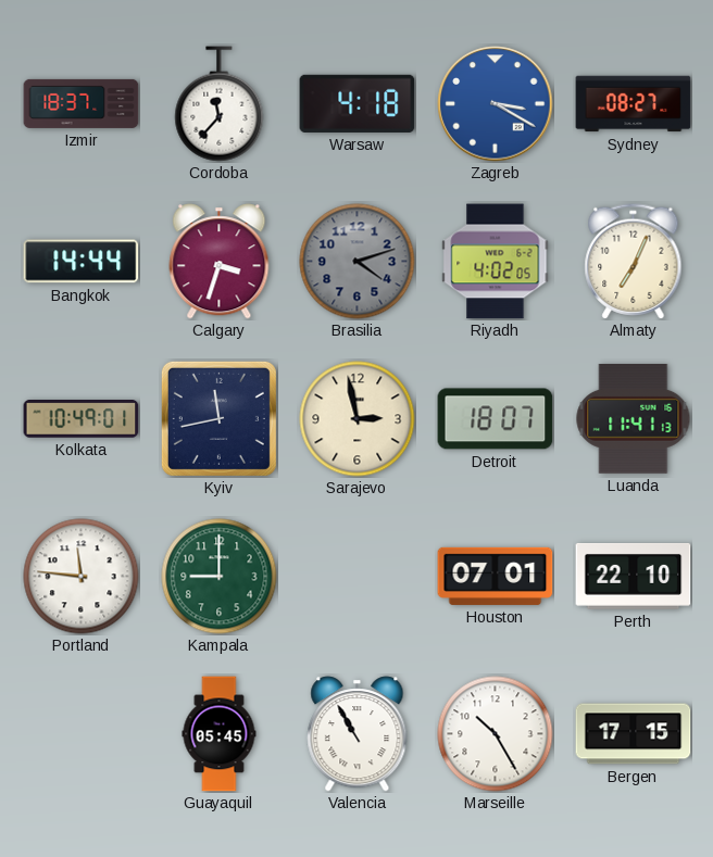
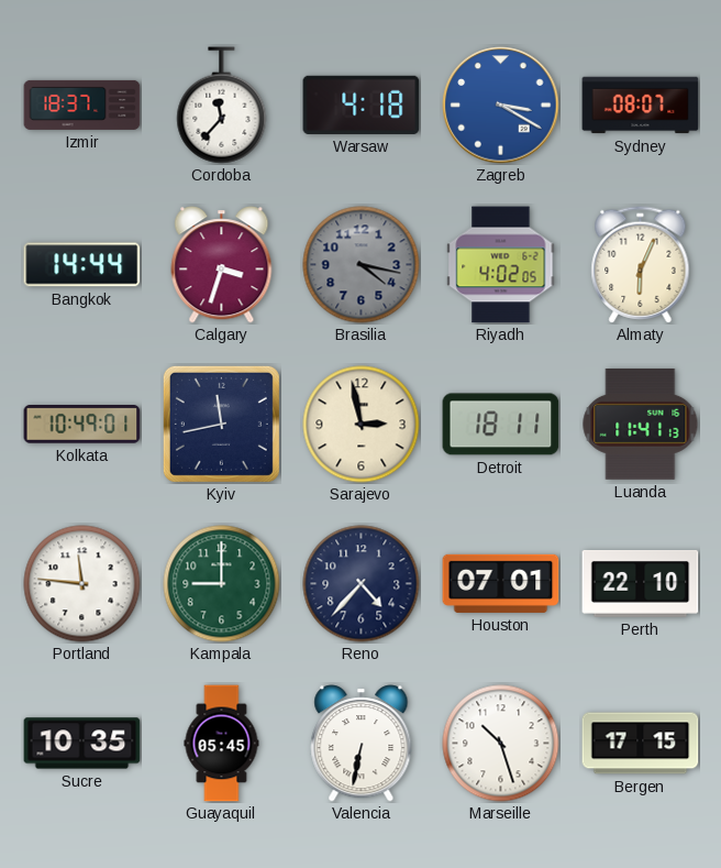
Sydney: 08:27 -> 08:07 (641, 106)
Brasilia: 4:12 -> 4:17 (362, 265)
Almaty: 7:04 -> 6:04 (641, 265)
Detroit: 18:07 -> 18:11 (501, 425)
Reno: none -> 4:37 (362, 584)
Sucre: none -> 10:35 (82, 744)
Valencia: 10:55 -> 6:32 (362, 744)
Marseille: 10:25 -> 10:27 (501, 744)
